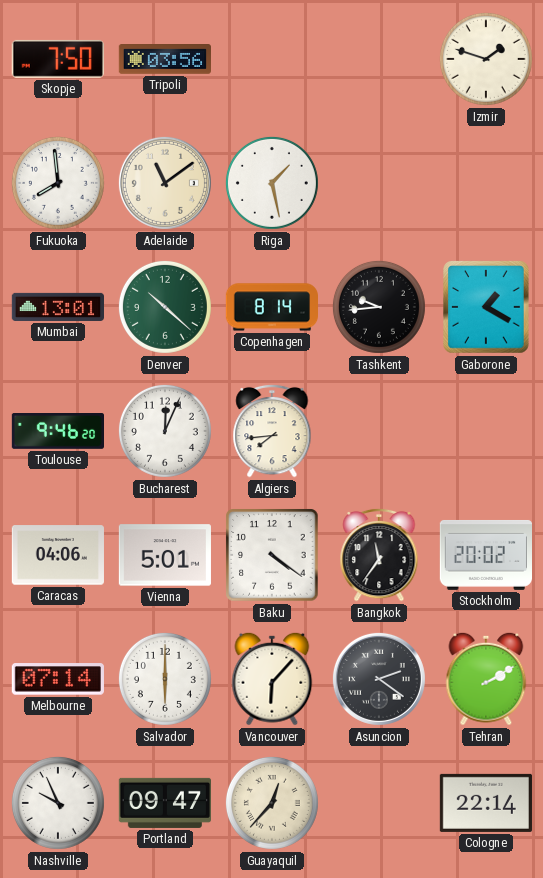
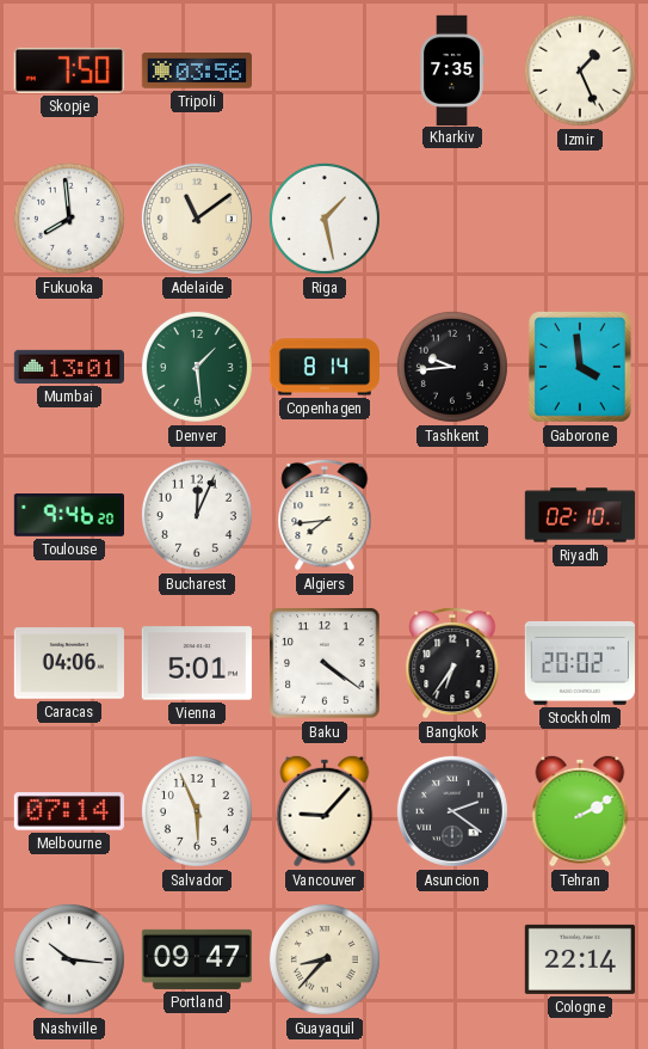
Kharkiv: none -> 7:35 (452, 69)
Izmir: 1:48 -> 1:26 (580, 70)
Denver: 10:22 -> 1:29 (197, 367)
Gaborone: 1:20 -> 3:59 (581, 367)
Riyadh: none -> 02:10 (580, 515)
Bangkok: 11:36 -> 6:36 (452, 663)
Salvador: 6:00 -> 5:56 (197, 811)
Vancouver: 6:07 -> 9:07 (325, 811)
Nashville: 9:56 -> 10:16 (69, 959)
Guayaquil: 12:37 -> 8:37 (325, 959)
